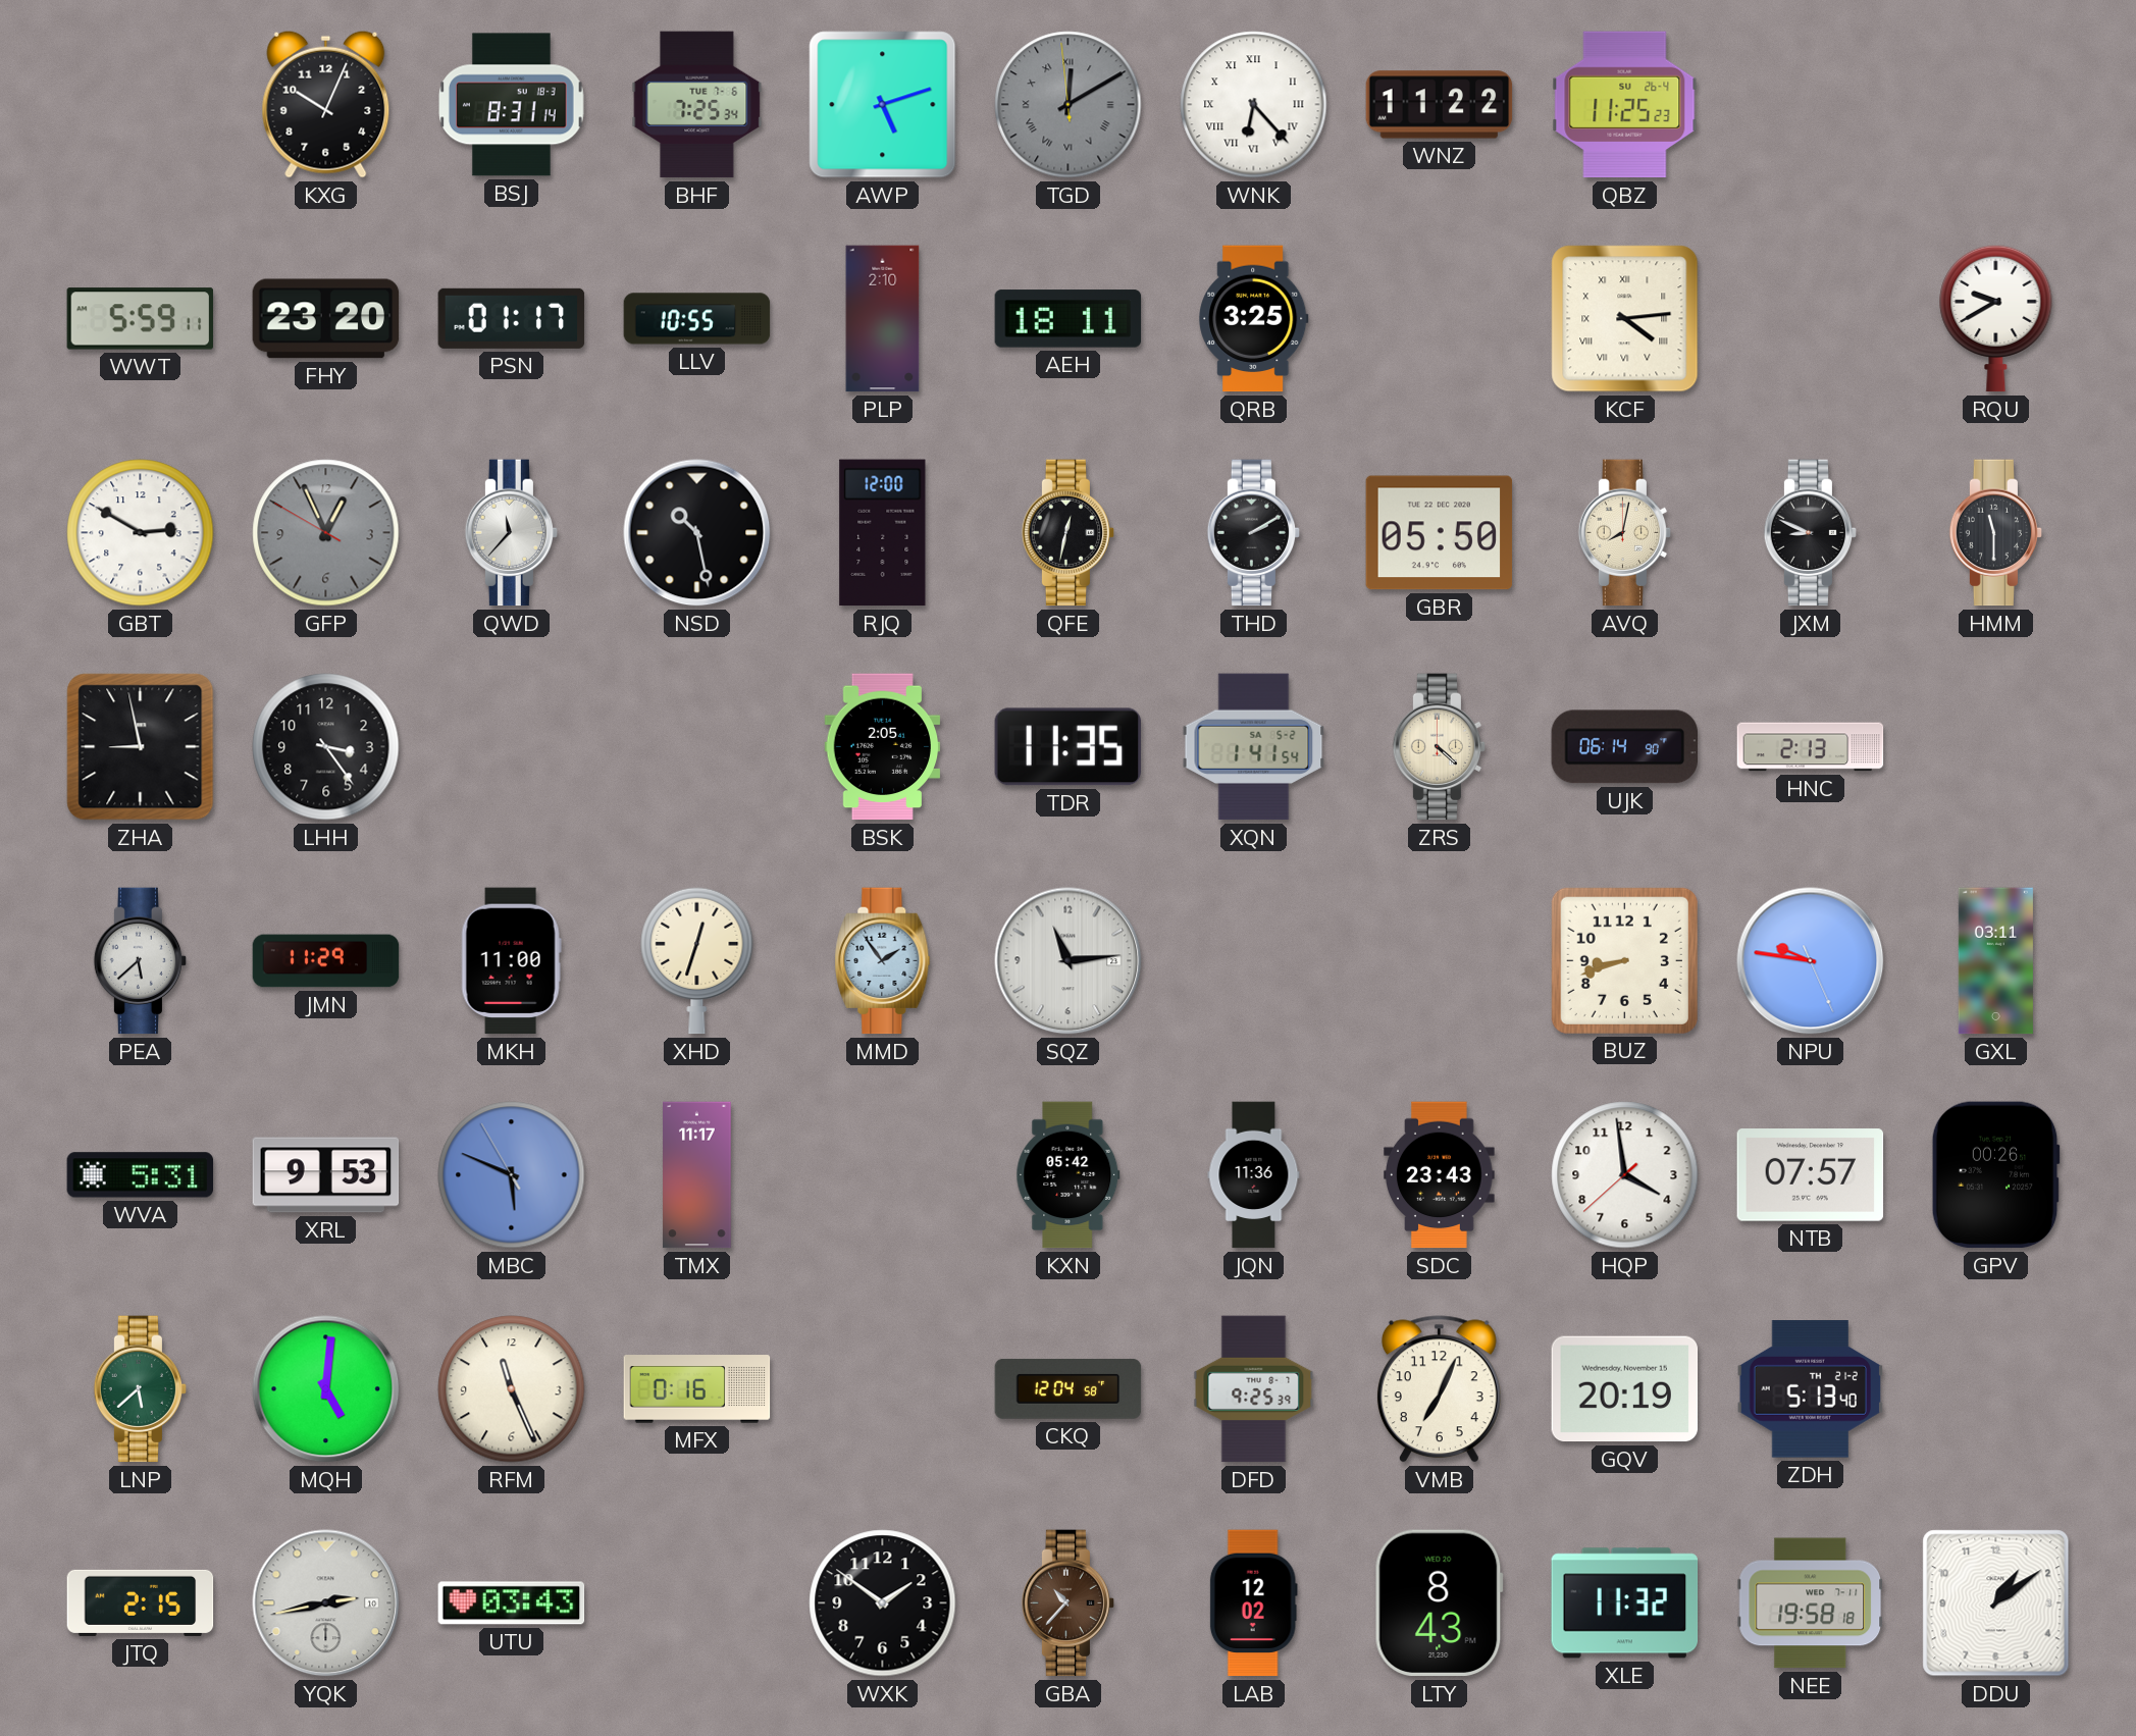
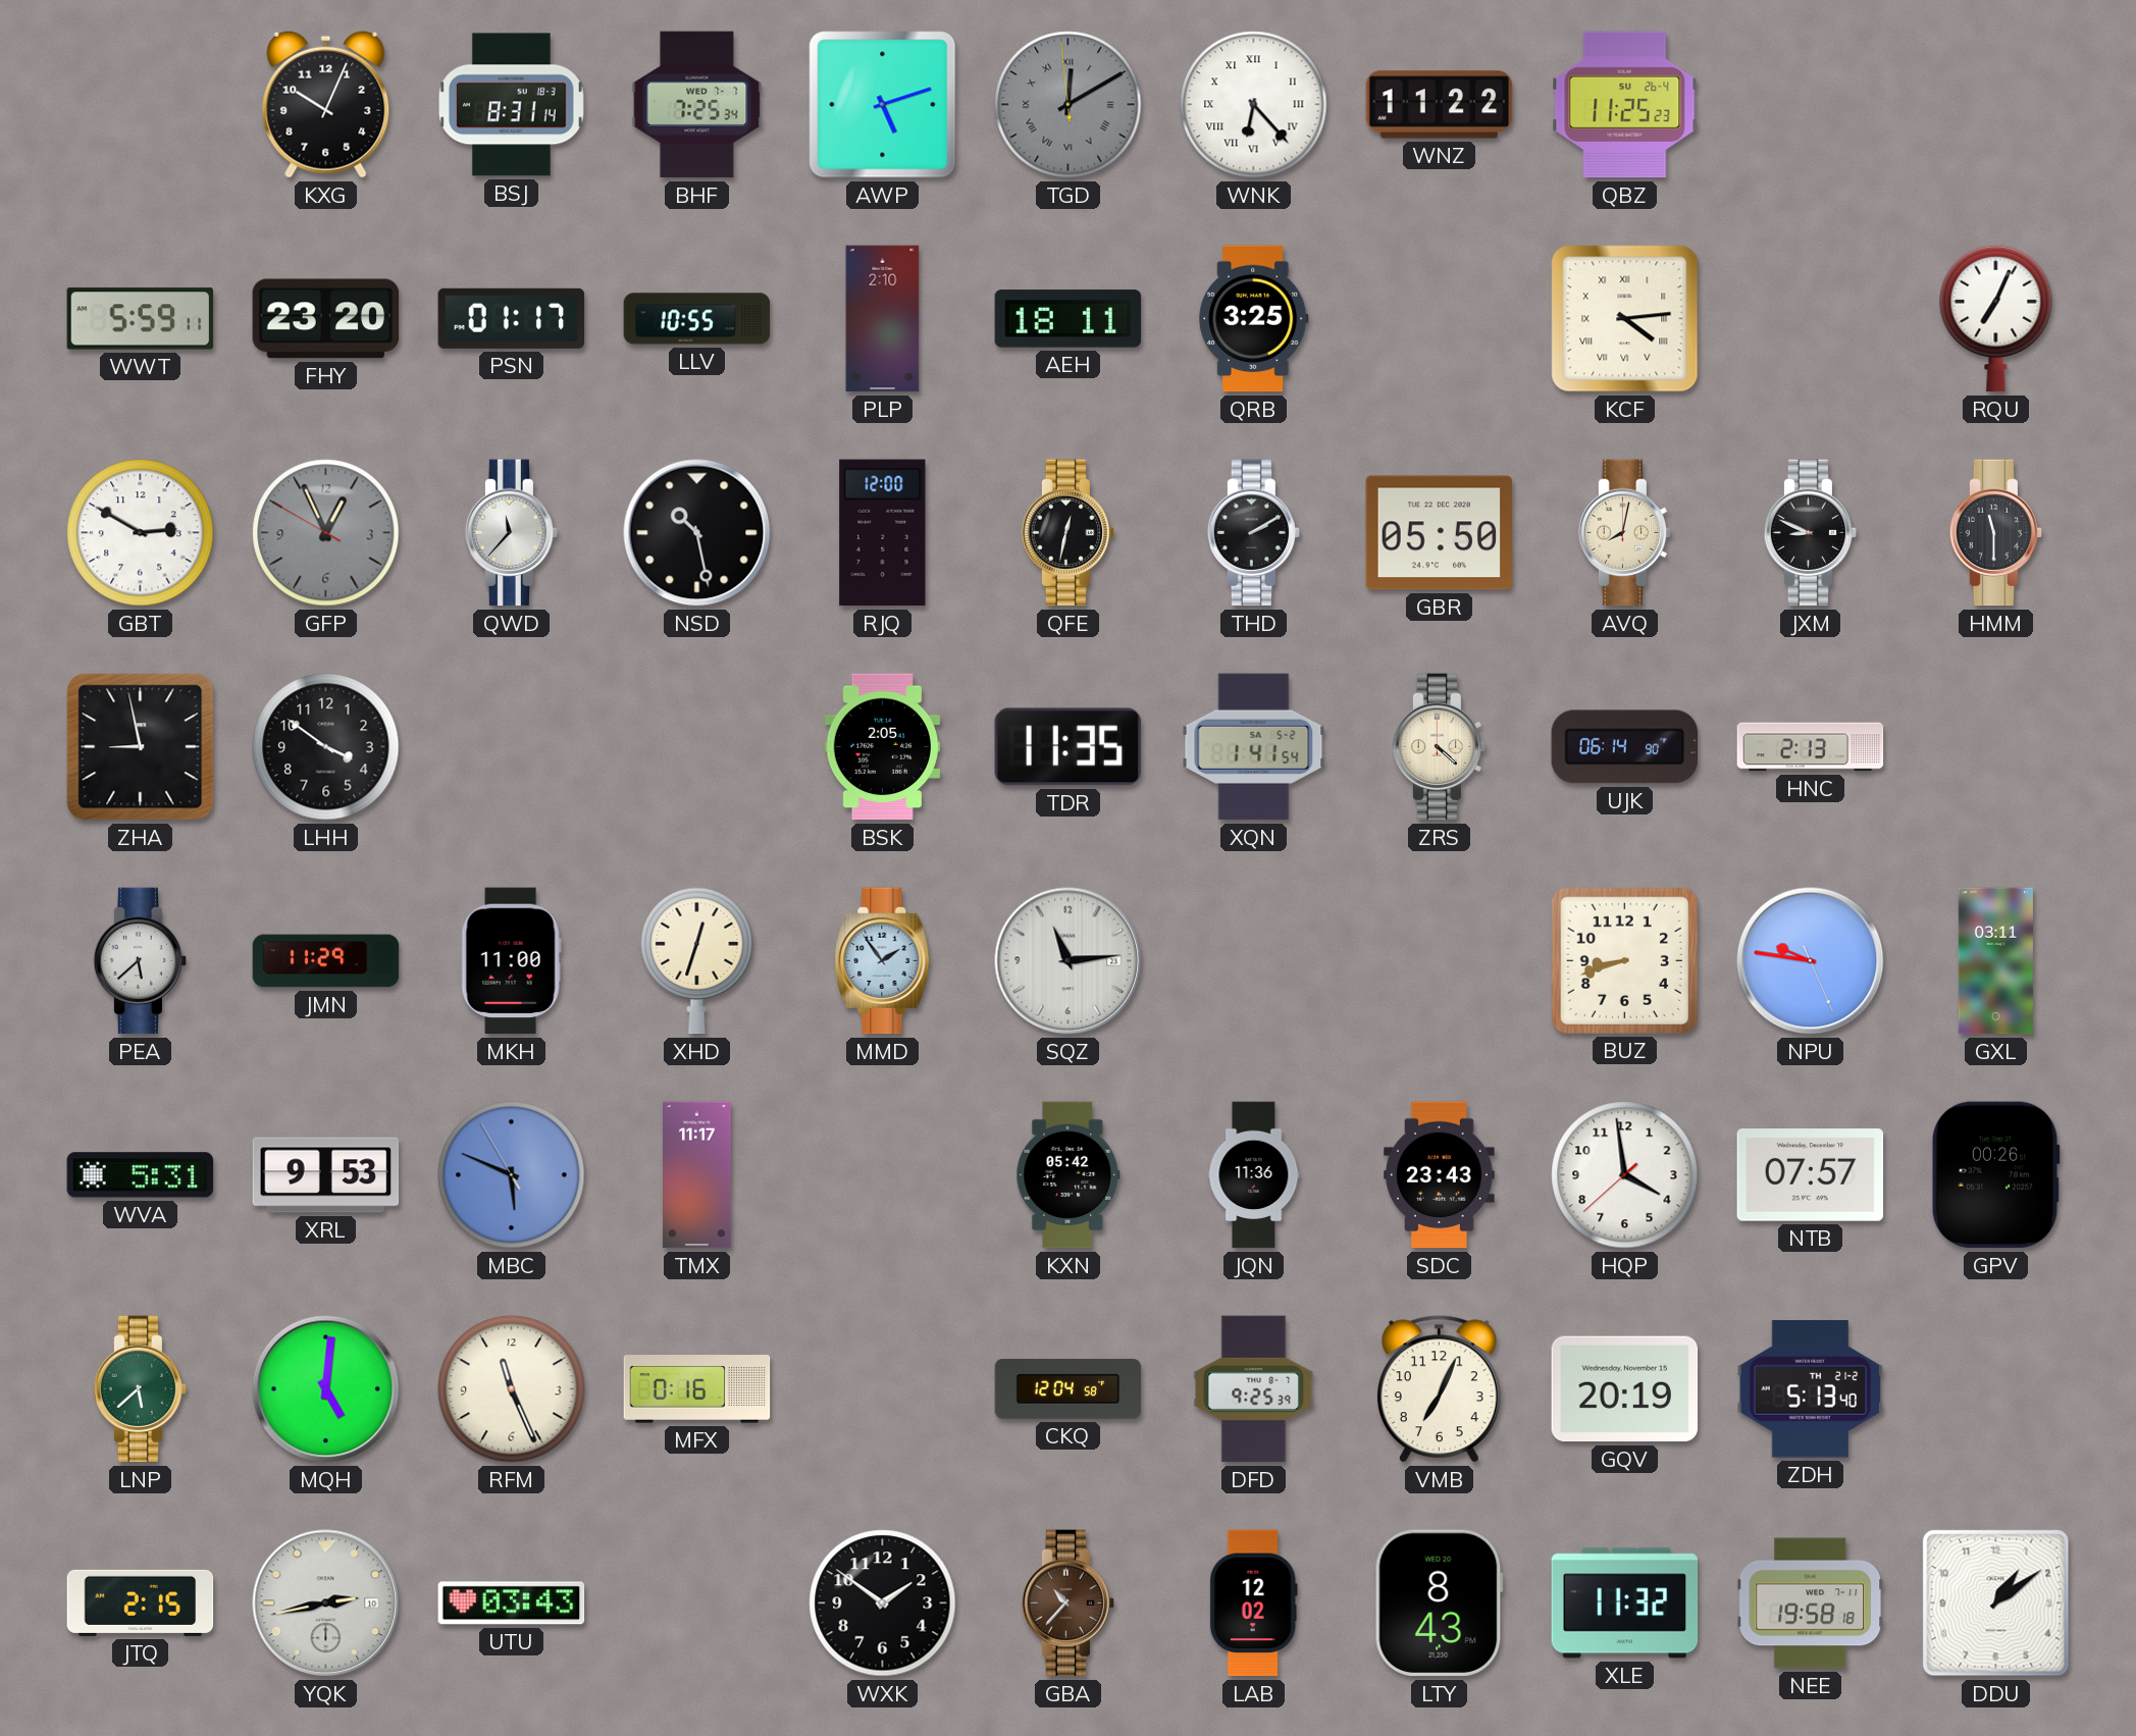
BHF date: TUE 7-6 -> WED 7-7 (697, 105)
RQU: 9:40 -> 7:04 (1996, 318)
LHH: 3:24 -> 3:51 (326, 747)
